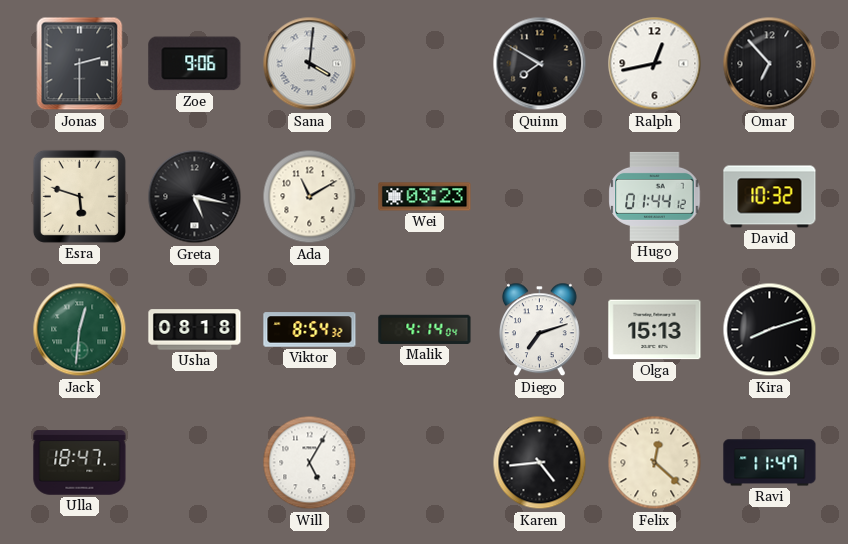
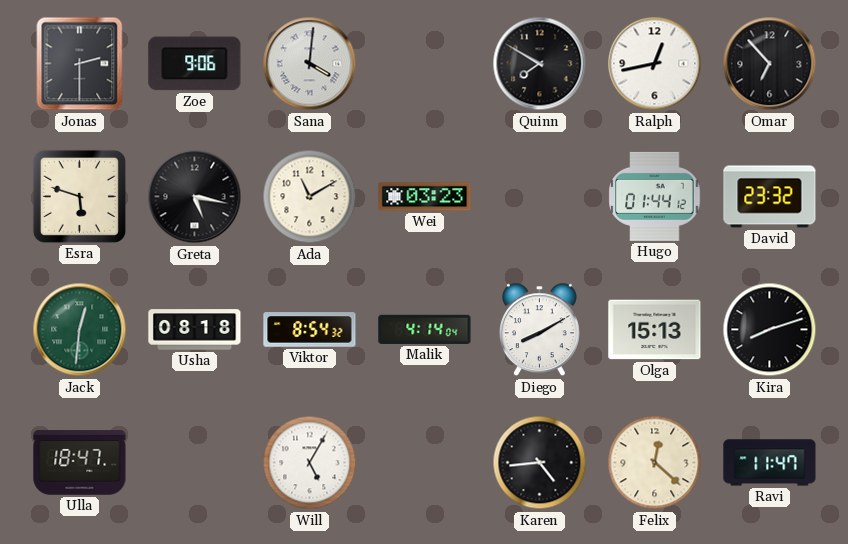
David: 10:32 -> 23:32 (770, 197)
Diego: 7:12 -> 8:10 (539, 330)
